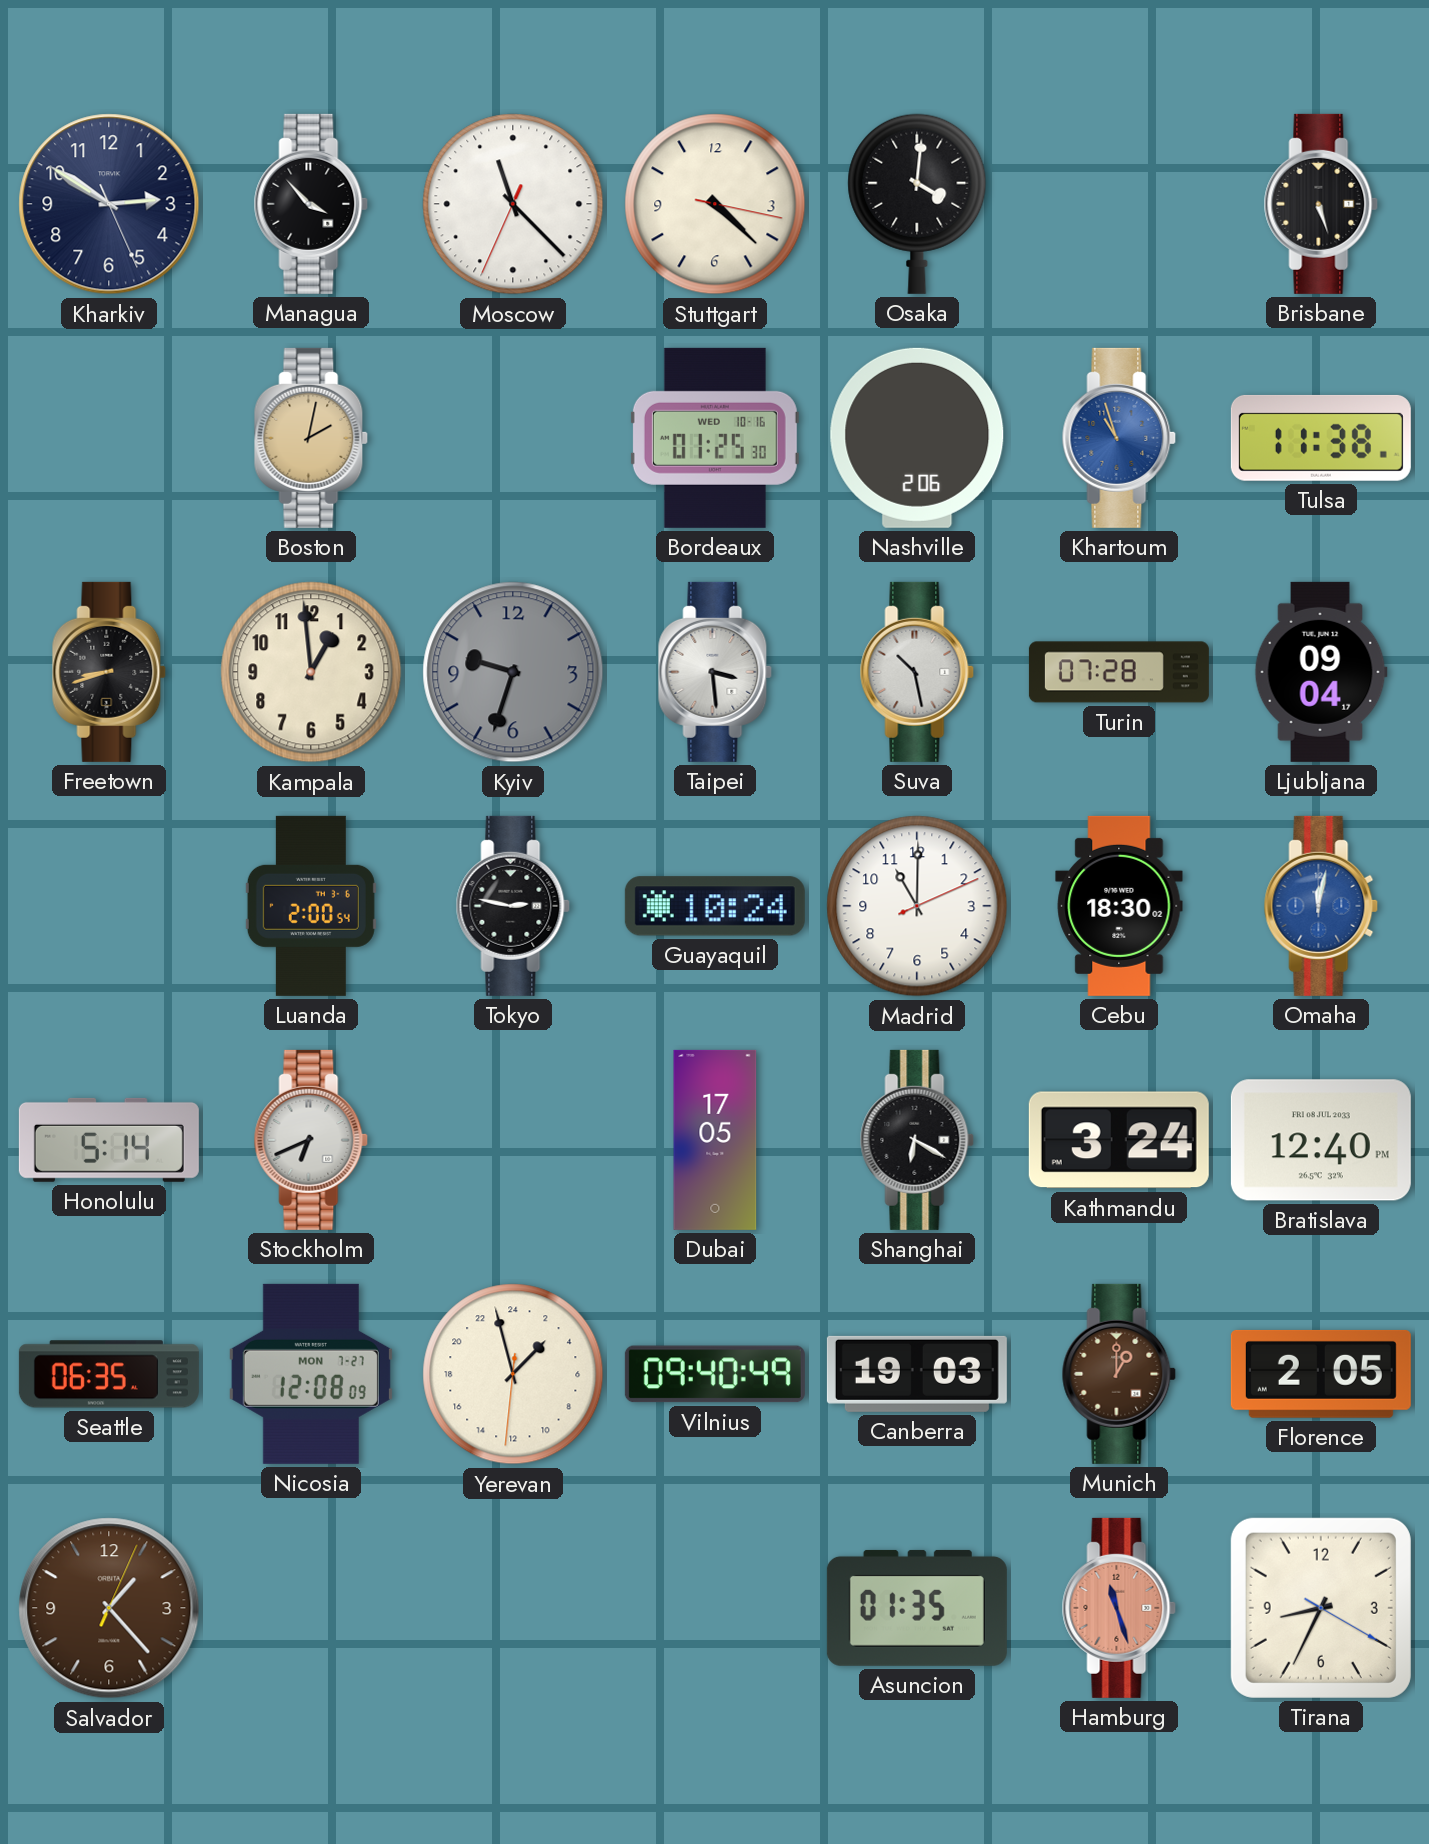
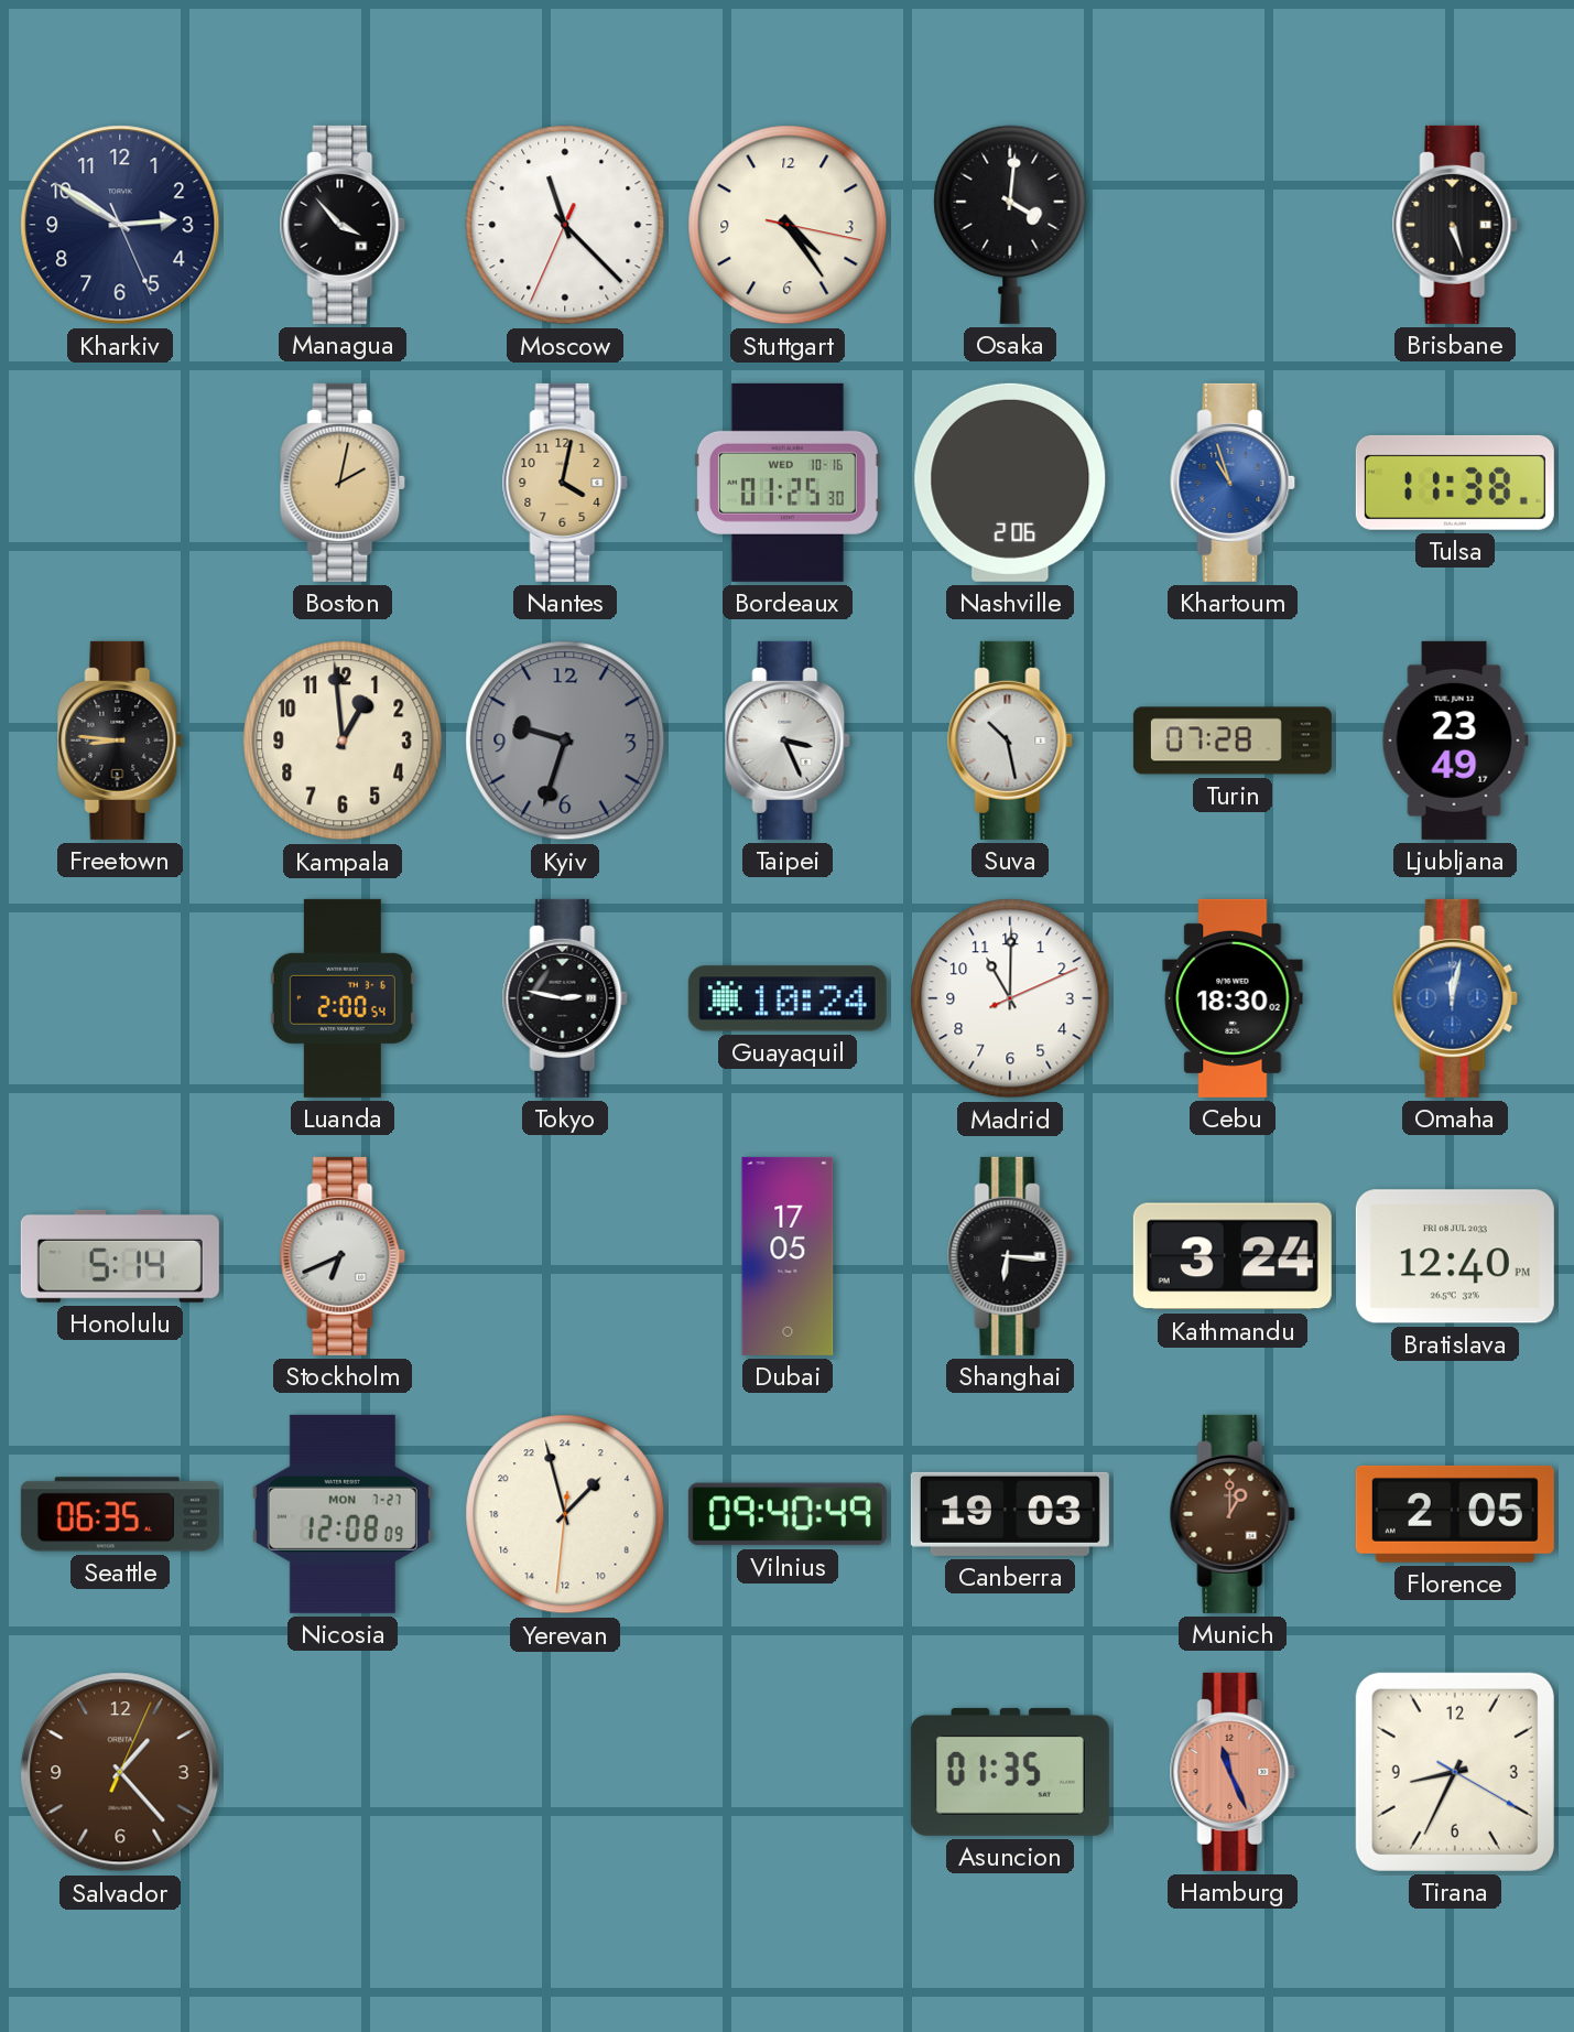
Stuttgart: 4:22 -> 4:24 (788, 225)
Nantes: none -> 4:02 (565, 483)
Freetown: 8:42 -> 8:46 (120, 741)
Taipei: 3:29 -> 3:26 (788, 741)
Ljubljana: 09:04 -> 23:49 (1455, 741)
Shanghai: 6:20 -> 6:16 (1010, 1256)
Hamburg: 11:27 -> 11:26 (1233, 1772)
